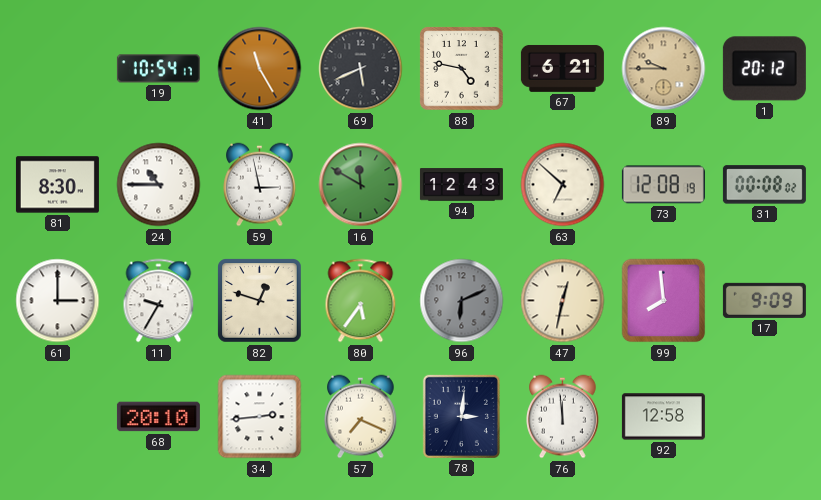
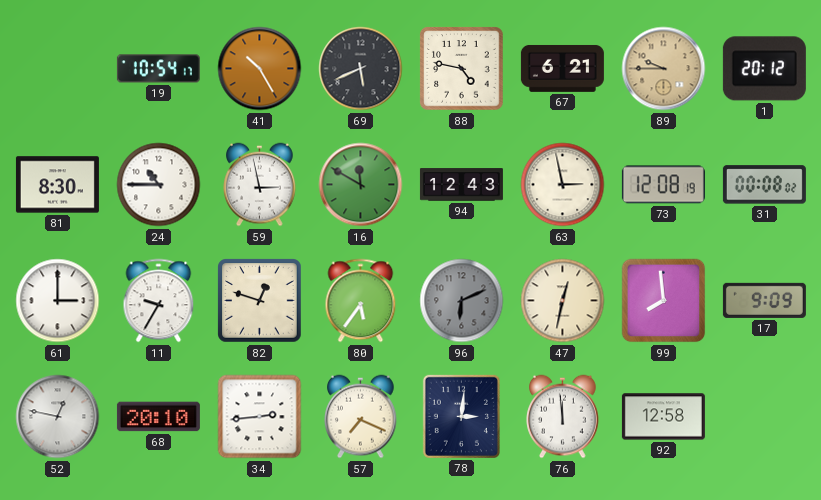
41: 11:25 -> 10:25 (260, 69)
63: 6:52 -> 2:58 (563, 185)
52: none -> 12:47 (58, 417)
